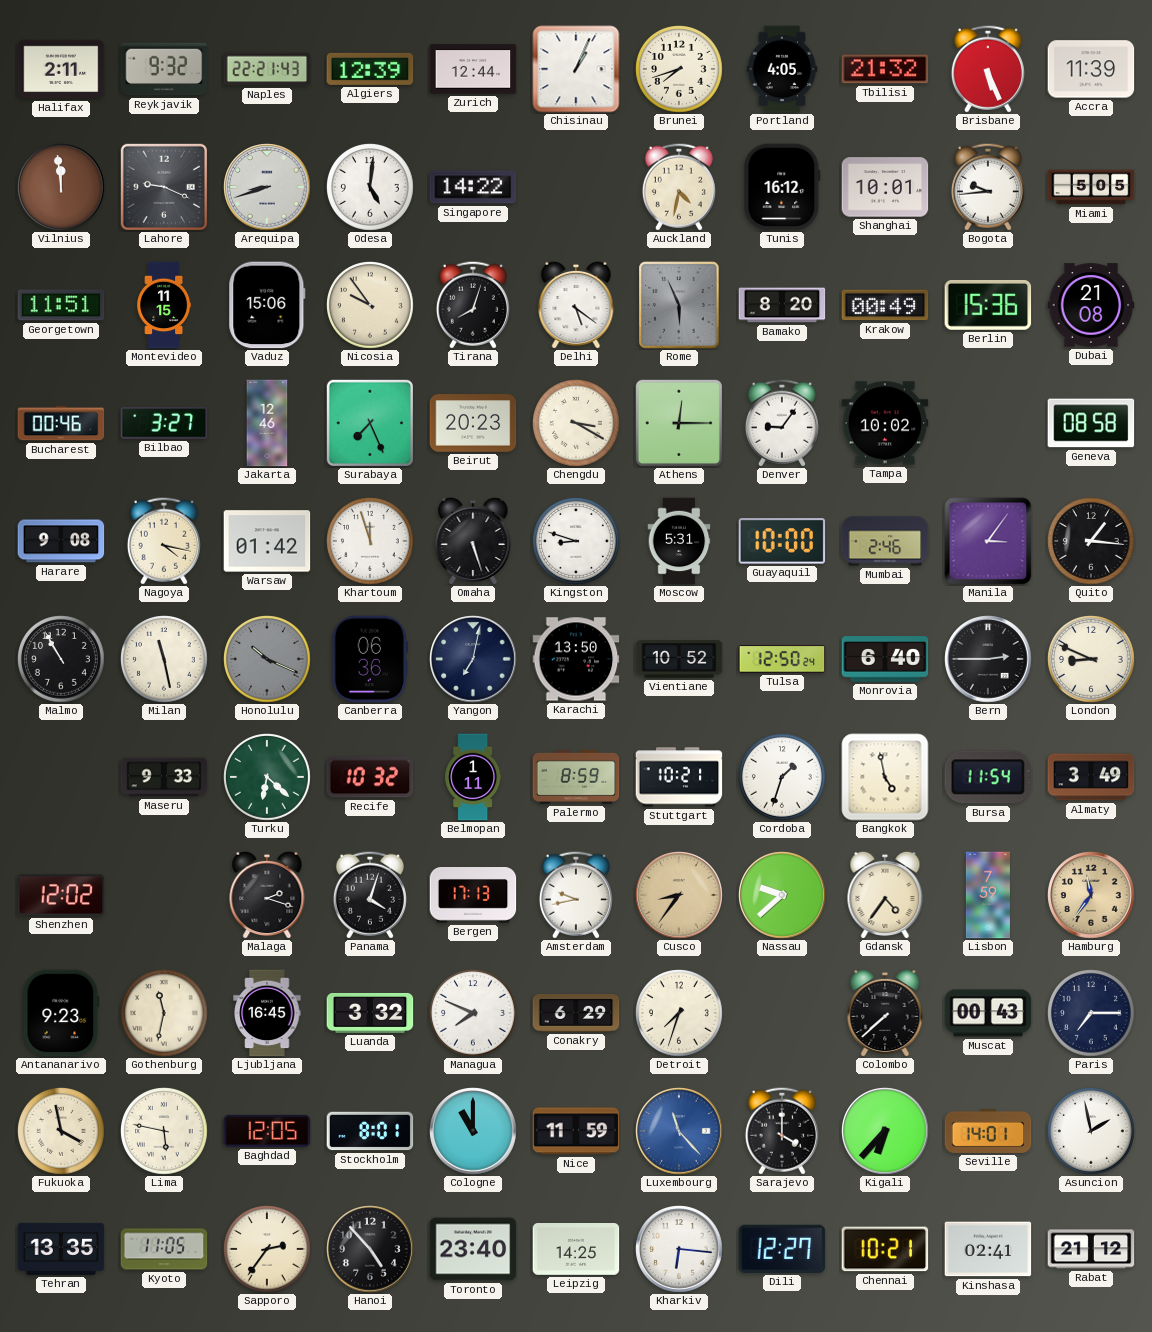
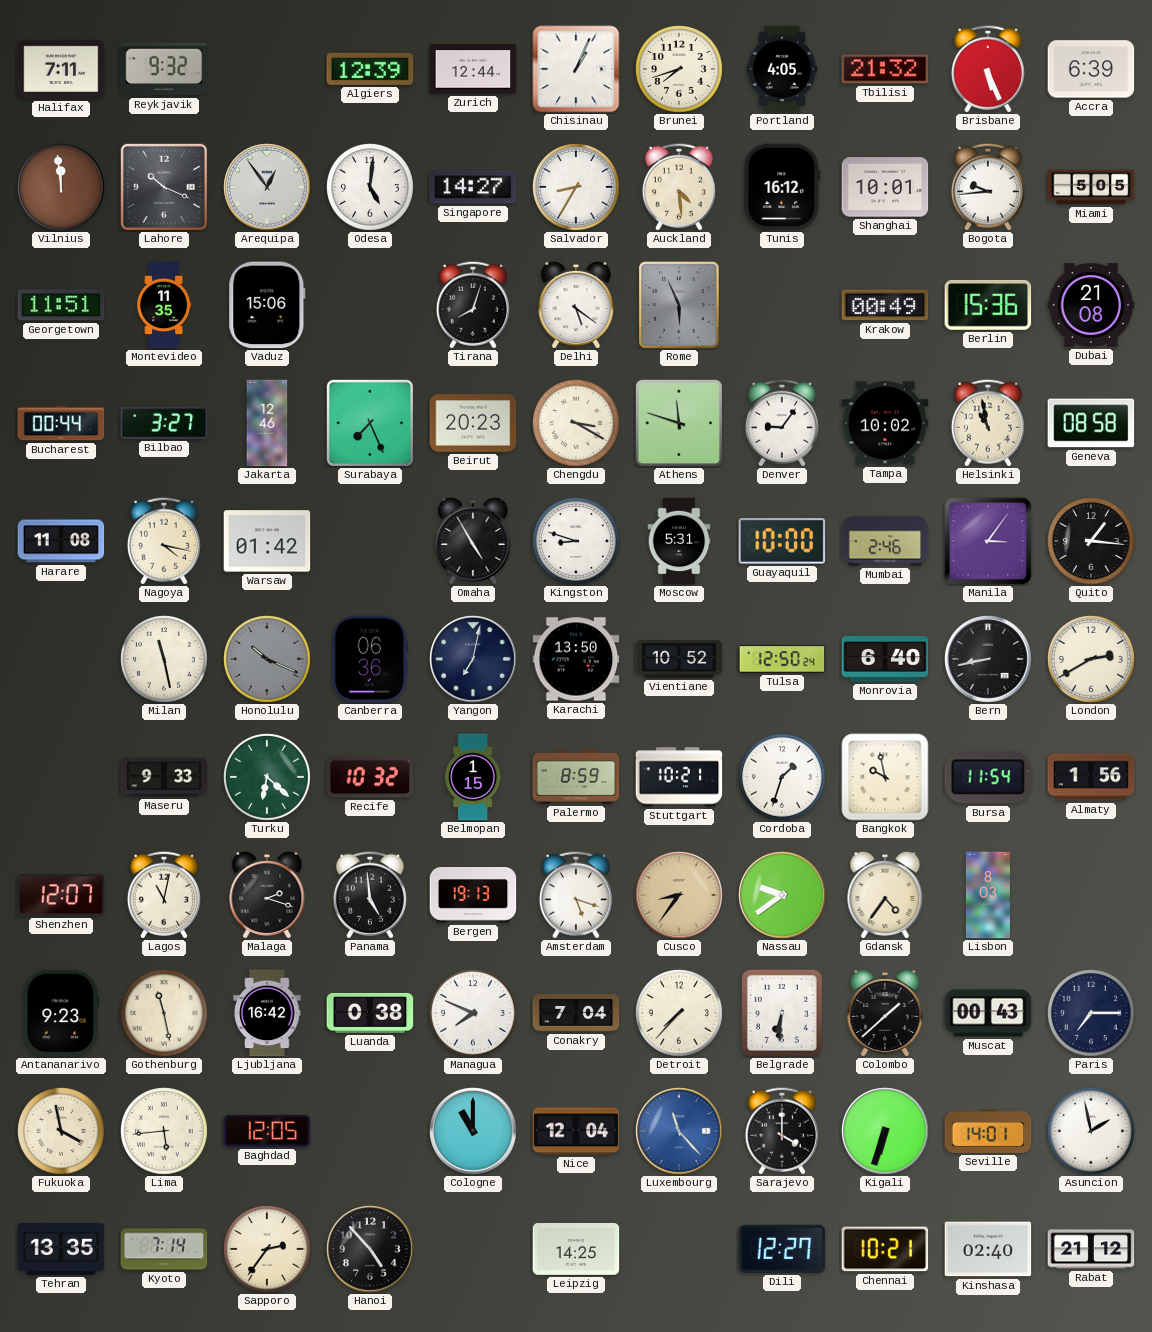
Halifax: 2:11 -> 7:11 (61, 69)
Naples: 22:21 -> none (267, 69)
Accra: 11:39 -> 6:39 (1091, 69)
Lahore: 9:19 -> 10:19 (163, 186)
Arequipa: 8:42 -> 12:54 (267, 187)
Singapore: 14:22 -> 14:27 (473, 187)
Salvador: none -> 8:35 (577, 188)
Auckland: 4:32 -> 4:29 (679, 187)
Montevideo: 11:15 -> 11:35 (164, 305)
Nicosia: 9:54 -> none (371, 306)
Bamako: 8:20 -> none (782, 305)
Bucharest: 00:46 -> 00:44 (61, 423)
Athens: 12:15 -> 11:48 (678, 422)
Helsinki: none -> 10:58 (988, 423)
Harare: 9:08 -> 11:08 (61, 541)
Khartoum: 11:57 -> none (371, 542)
Omaha: 5:27 -> 4:55 (473, 541)
Malmo: 10:55 -> none (62, 660)
Bern: 2:45 -> 8:43 (988, 659)
London: 8:49 -> 2:40 (1092, 660)
Belmopan: 1:11 -> 1:15 (473, 777)
Bangkok: 4:58 -> 9:58 (885, 777)
Almaty: 3:49 -> 1:56 (1091, 777)
Shenzhen: 12:02 -> 12:07 (61, 895)
Lagos: none -> 11:02 (164, 895)
Panama: 4:03 -> 4:59 (370, 895)
Bergen: 17:13 -> 19:13 (473, 896)
Amsterdam: 9:43 -> 5:18 (576, 895)
Nassau: 9:38 -> 9:39 (782, 895)
Lisbon: 7:59 -> 8:03 (988, 895)
Hamburg: 11:36 -> none (1091, 895)
Gothenburg: 11:32 -> 11:28 (165, 1014)
Ljubljana: 16:45 -> 16:42 (267, 1013)
Luanda: 3:32 -> 0:38 (370, 1013)
Conakry: 6:29 -> 7:04 (576, 1014)
Detroit: 7:33 -> 7:37 (680, 1014)
Belgrade: none -> 6:31 (782, 1013)
Colombo: 7:38 -> 1:38 (885, 1013)
Lima: 5:47 -> 5:44 (165, 1132)
Stockholm: 8:01 -> none (370, 1131)
Nice: 11:59 -> 12:04 (576, 1131)
Kigali: 6:37 -> 6:33 (885, 1131)
Kyoto: 11:05 -> 7:14 (164, 1249)
Toronto: 23:40 -> none (473, 1249)
Kharkiv: 6:16 -> none (679, 1249)
Kinshasa: 02:41 -> 02:40 (988, 1249)
